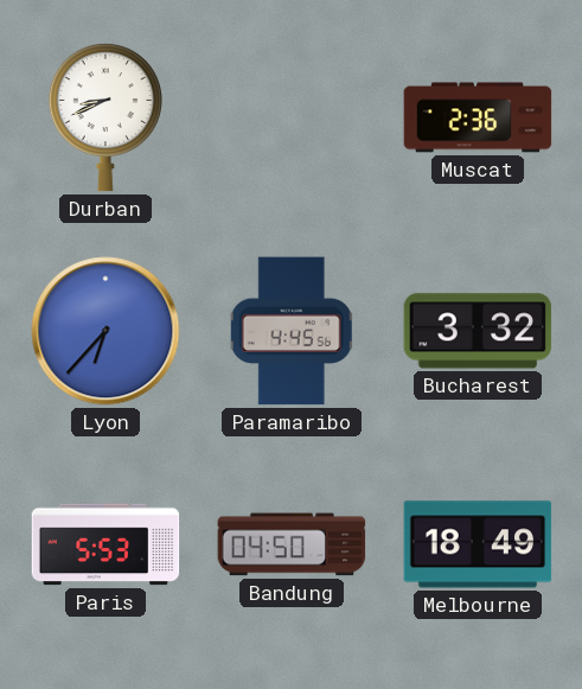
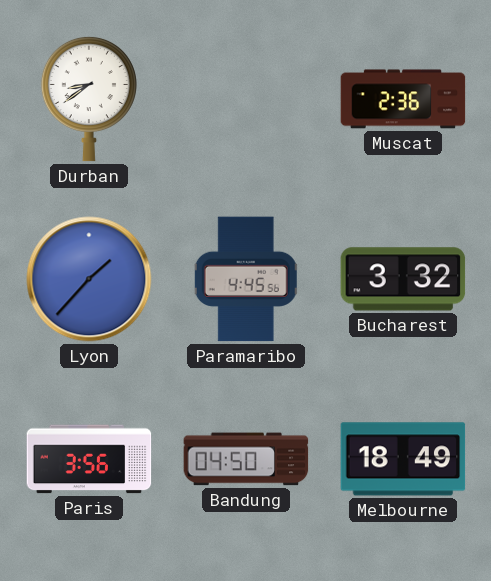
Durban: 8:41 -> 8:39 (89, 99)
Lyon: 6:37 -> 1:37 (89, 279)
Paris: 5:53 -> 3:56 (89, 459)
